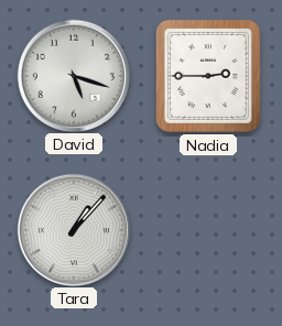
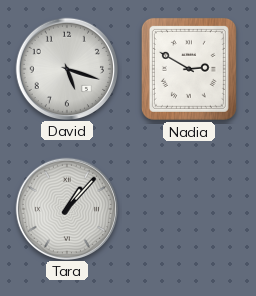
Nadia: 2:45 -> 2:50 (189, 69)
